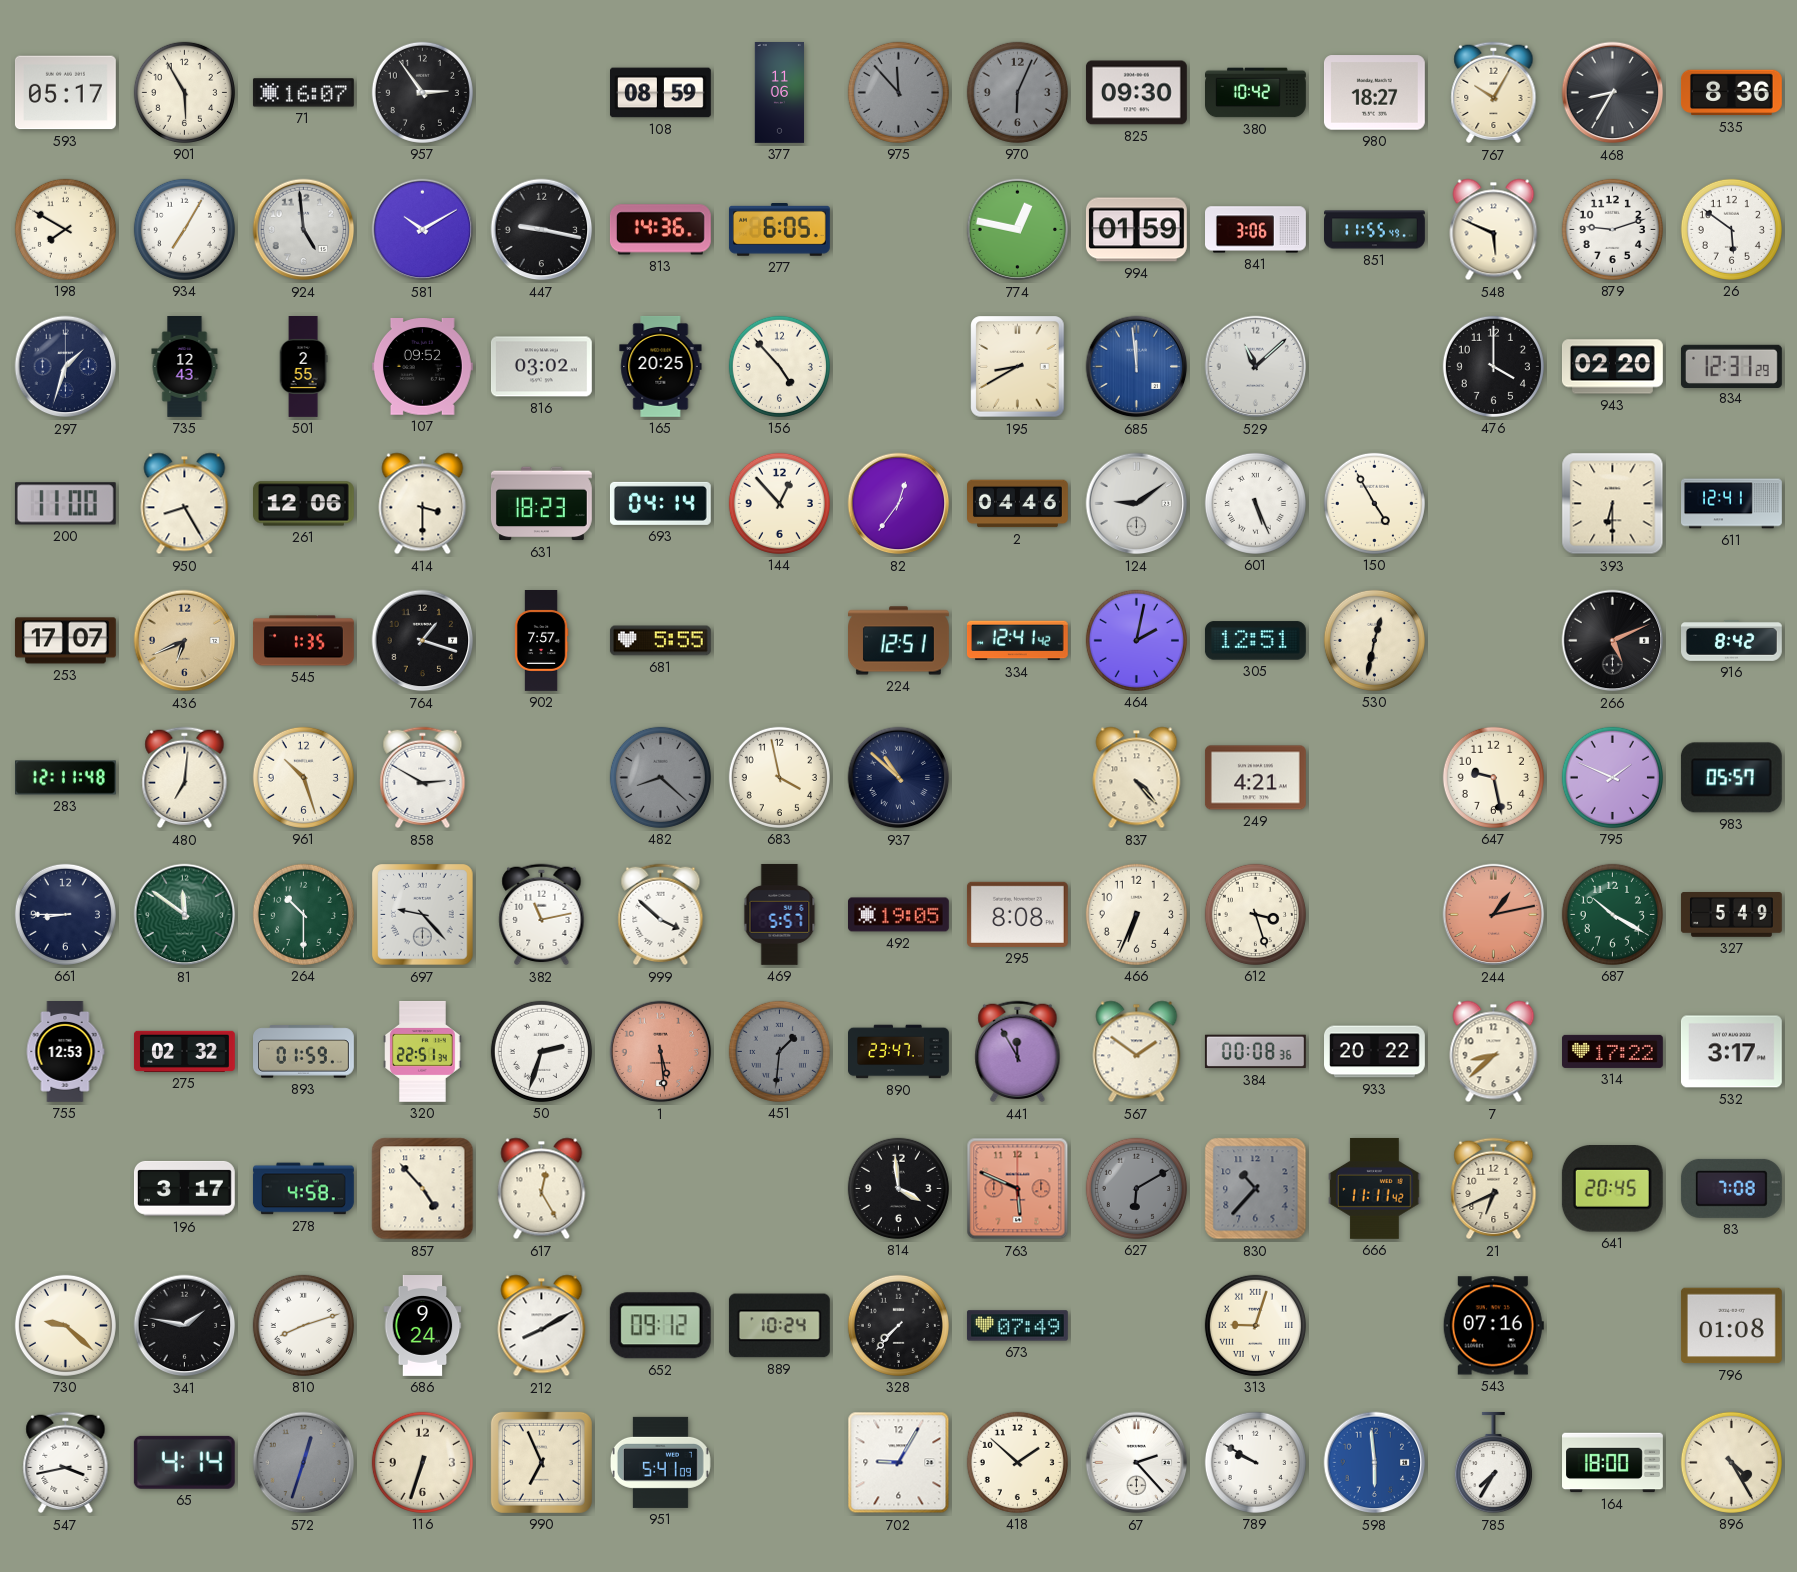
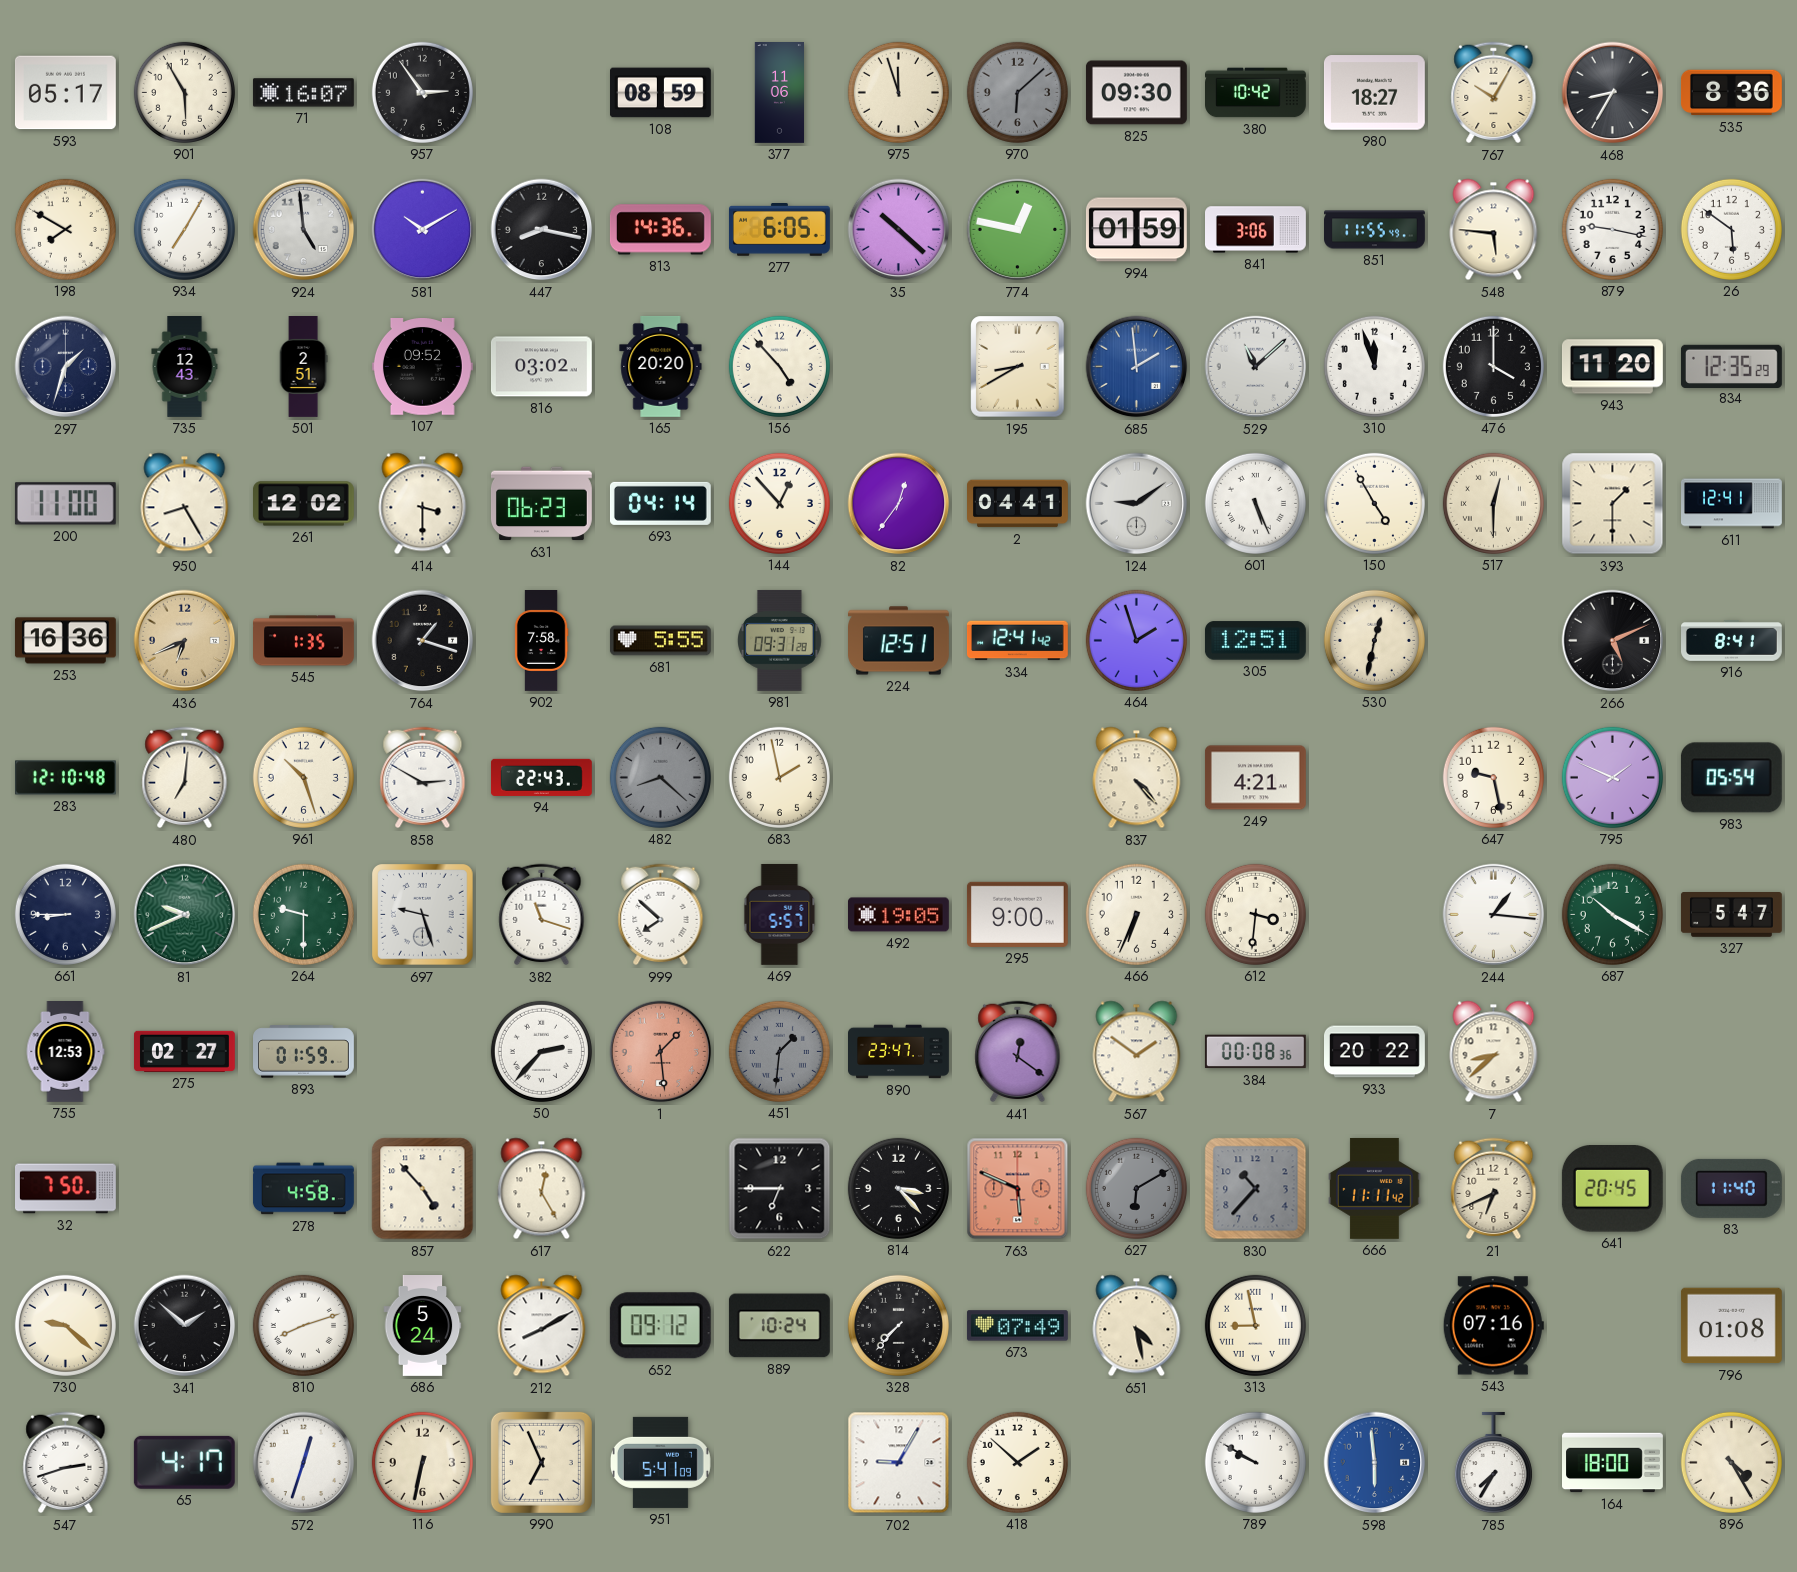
975: 11:53 -> 11:57 (898, 92)
975 dial: grey -> cream (898, 92)
970: 6:04 -> 6:08 (1017, 92)
447: 9:17 -> 8:17 (542, 230)
35: none -> 10:22 (899, 230)
548: 5:49 -> 5:46 (1494, 230)
879: 9:12 -> 9:17 (1612, 229)
501: 2:55 -> 2:51 (303, 367)
165: 20:25 -> 20:20 (661, 366)
685: 11:59 -> 1:59 (1137, 367)
310: none -> 11:57 (1374, 366)
943: 02:20 -> 11:20 (1612, 367)
834: 12:31 -> 12:35 (1731, 366)
261: 12:06 -> 12:02 (304, 504)
631: 18:23 -> 06:23 (541, 504)
2: 04:46 -> 04:41 (1018, 504)
517: none -> 12:30 (1493, 503)
393: 6:30 -> 1:30 (1613, 504)
253: 17:07 -> 16:36 (65, 641)
902: 7:57 -> 7:58 (541, 641)
981: none -> 09:31 (779, 640)
464: 2:02 -> 1:57 (1136, 640)
916: 8:42 -> 8:41 (1732, 640)
283: 12:11 -> 12:10 (66, 778)
94: none -> 22:43 (541, 777)
683: 3:58 -> 1:58 (779, 777)
937: 10:52 -> none (899, 778)
983: 05:57 -> 05:54 (1731, 778)
81: 11:51 -> 9:41 (185, 915)
264: 10:30 -> 9:30 (303, 914)
697: 9:23 -> 9:27 (423, 915)
382: 11:13 -> 11:18 (542, 915)
999: 3:52 -> 7:52 (661, 915)
295: 8:08 -> 9:00 (1017, 914)
612: 3:27 -> 3:31 (1255, 914)
244: 1:13 -> 1:16 (1494, 915)
244 dial: salmon -> white (1494, 915)
327: 5:49 -> 5:47 (1732, 915)
275: 02:32 -> 02:27 (185, 1051)
320: 22:51 -> none (423, 1051)
50: 2:33 -> 2:37 (541, 1051)
1: 5:29 -> 1:29 (661, 1052)
441: 11:55 -> 12:21 (1018, 1052)
314: 17:22 -> none (1613, 1051)
532: 3:17 -> none (1731, 1052)
32: none -> 7:50 (66, 1189)
196: 3:17 -> none (184, 1188)
622: none -> 6:45 (780, 1189)
814: 3:59 -> 3:23 (898, 1188)
83: 7:08 -> 11:40 (1731, 1188)
341: 1:47 -> 1:52 (185, 1326)
686: 9:24 -> 5:24 (423, 1326)
651: none -> 4:28 (1137, 1326)
313: 9:03 -> 8:58 (1255, 1325)
547: 3:43 -> 2:42 (66, 1463)
65: 4:14 -> 4:17 (184, 1462)
572 dial: grey -> white (304, 1463)
116: 6:33 -> 6:32 (422, 1462)
67: 2:23 -> none (1137, 1463)
